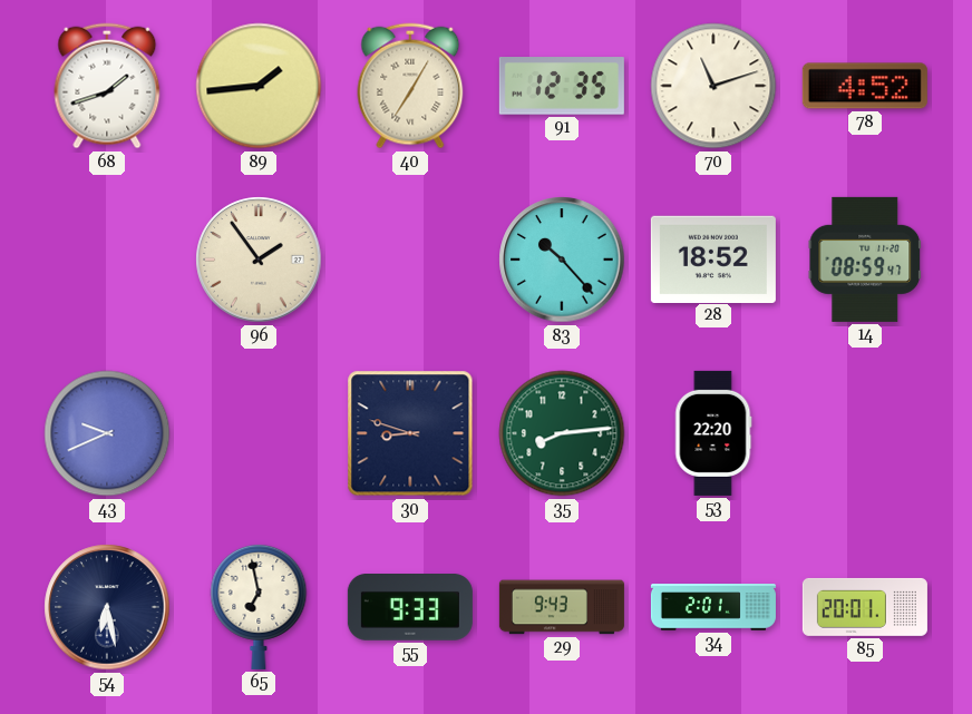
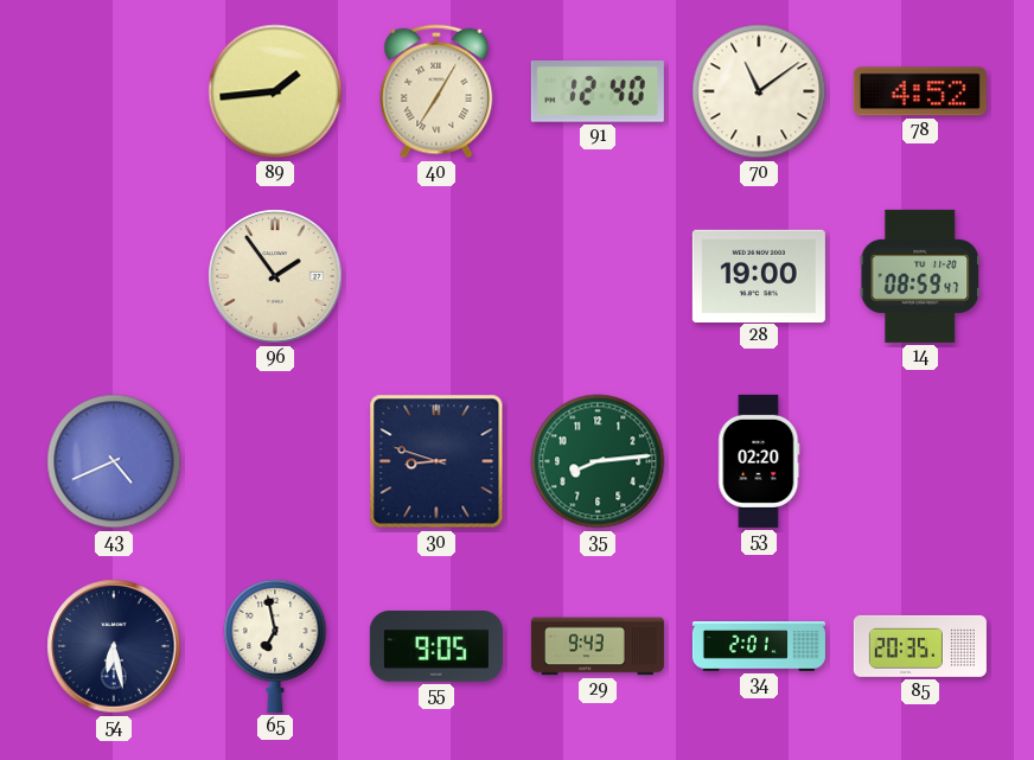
68: 1:42 -> none (107, 86)
91: 12:35 -> 12:40 (598, 92)
70: 11:12 -> 11:09 (759, 91)
83: 10:23 -> none (562, 260)
28: 18:52 -> 19:00 (759, 275)
43: 9:41 -> 4:41 (114, 461)
53: 22:20 -> 02:20 (759, 461)
55: 9:33 -> 9:05 (436, 647)
85: 20:01 -> 20:35 (920, 646)
